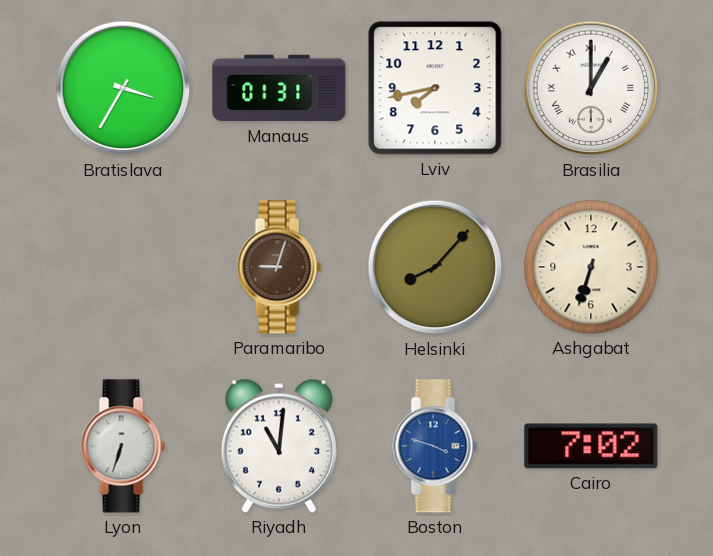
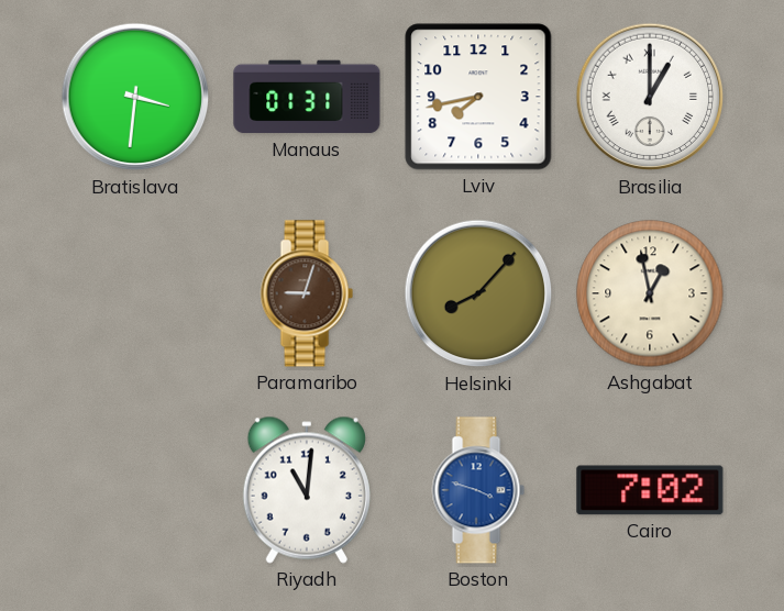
Bratislava: 3:35 -> 3:31 (135, 97)
Ashgabat: 6:33 -> 12:58 (650, 293)
Lyon: 6:33 -> none (123, 446)
